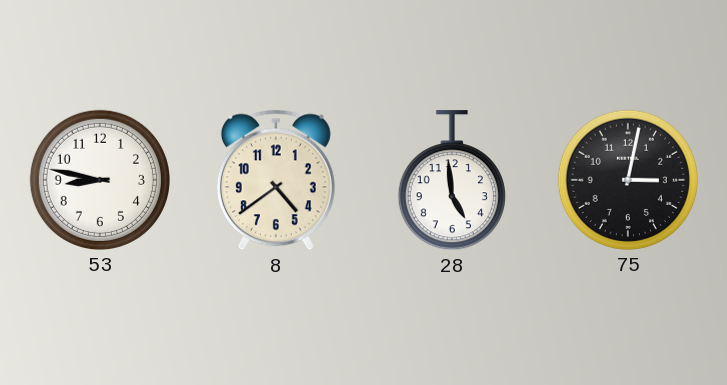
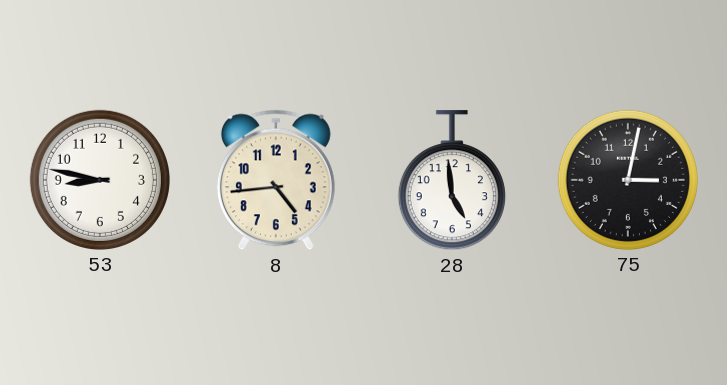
8: 4:39 -> 4:44 (276, 180)
